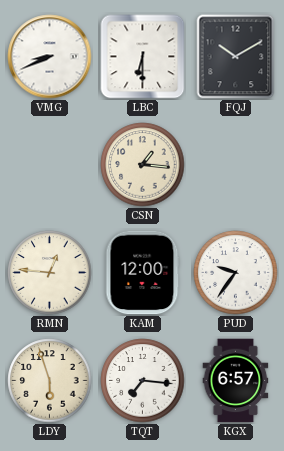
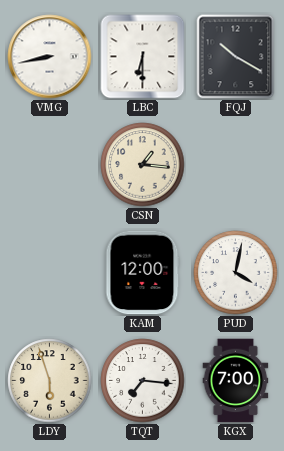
VMG: 8:41 -> 8:43 (50, 57)
FQJ: 10:10 -> 10:20 (236, 57)
RMN: 12:46 -> none (50, 273)
PUD: 9:36 -> 4:02 (236, 273)
KGX: 6:57 -> 7:00 (236, 381)
